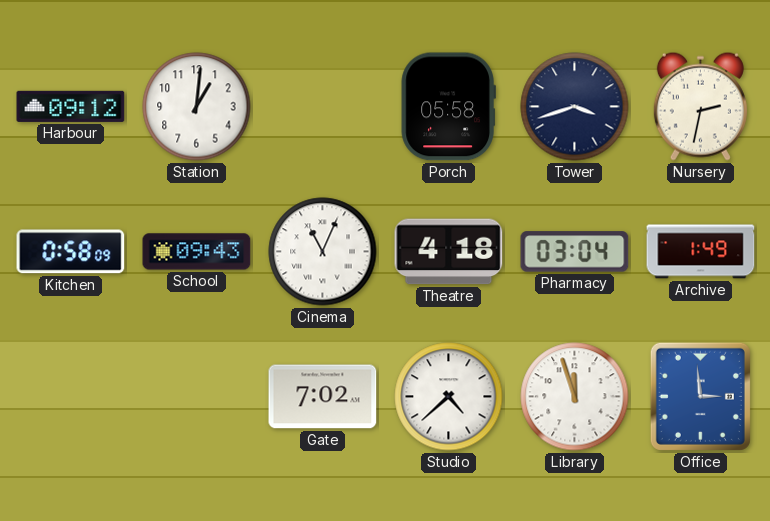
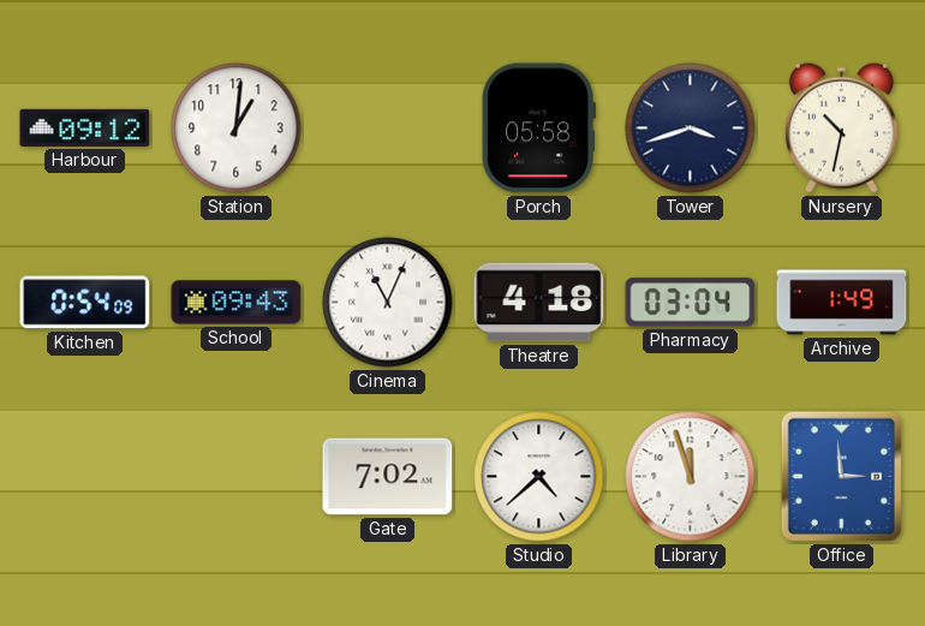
Nursery: 2:32 -> 10:32 (841, 127)
Kitchen: 0:58 -> 0:54 (85, 303)
